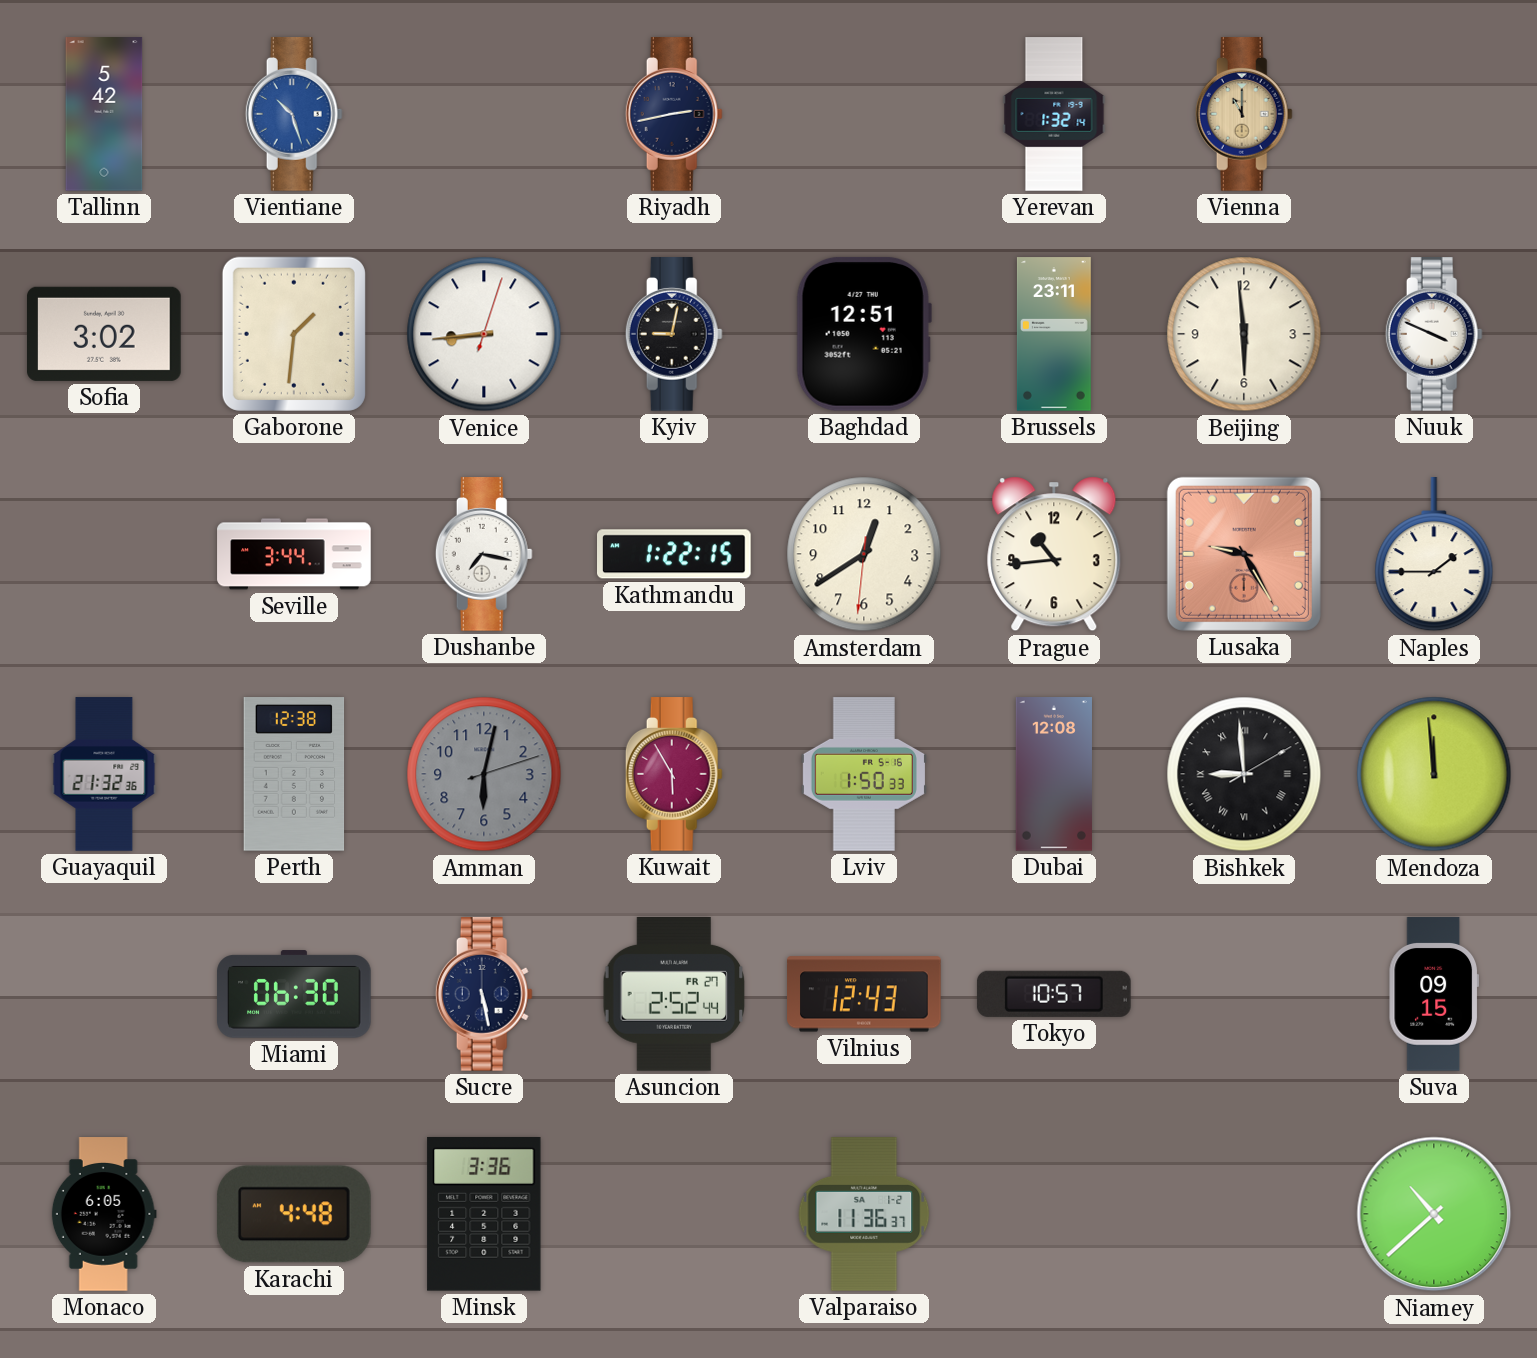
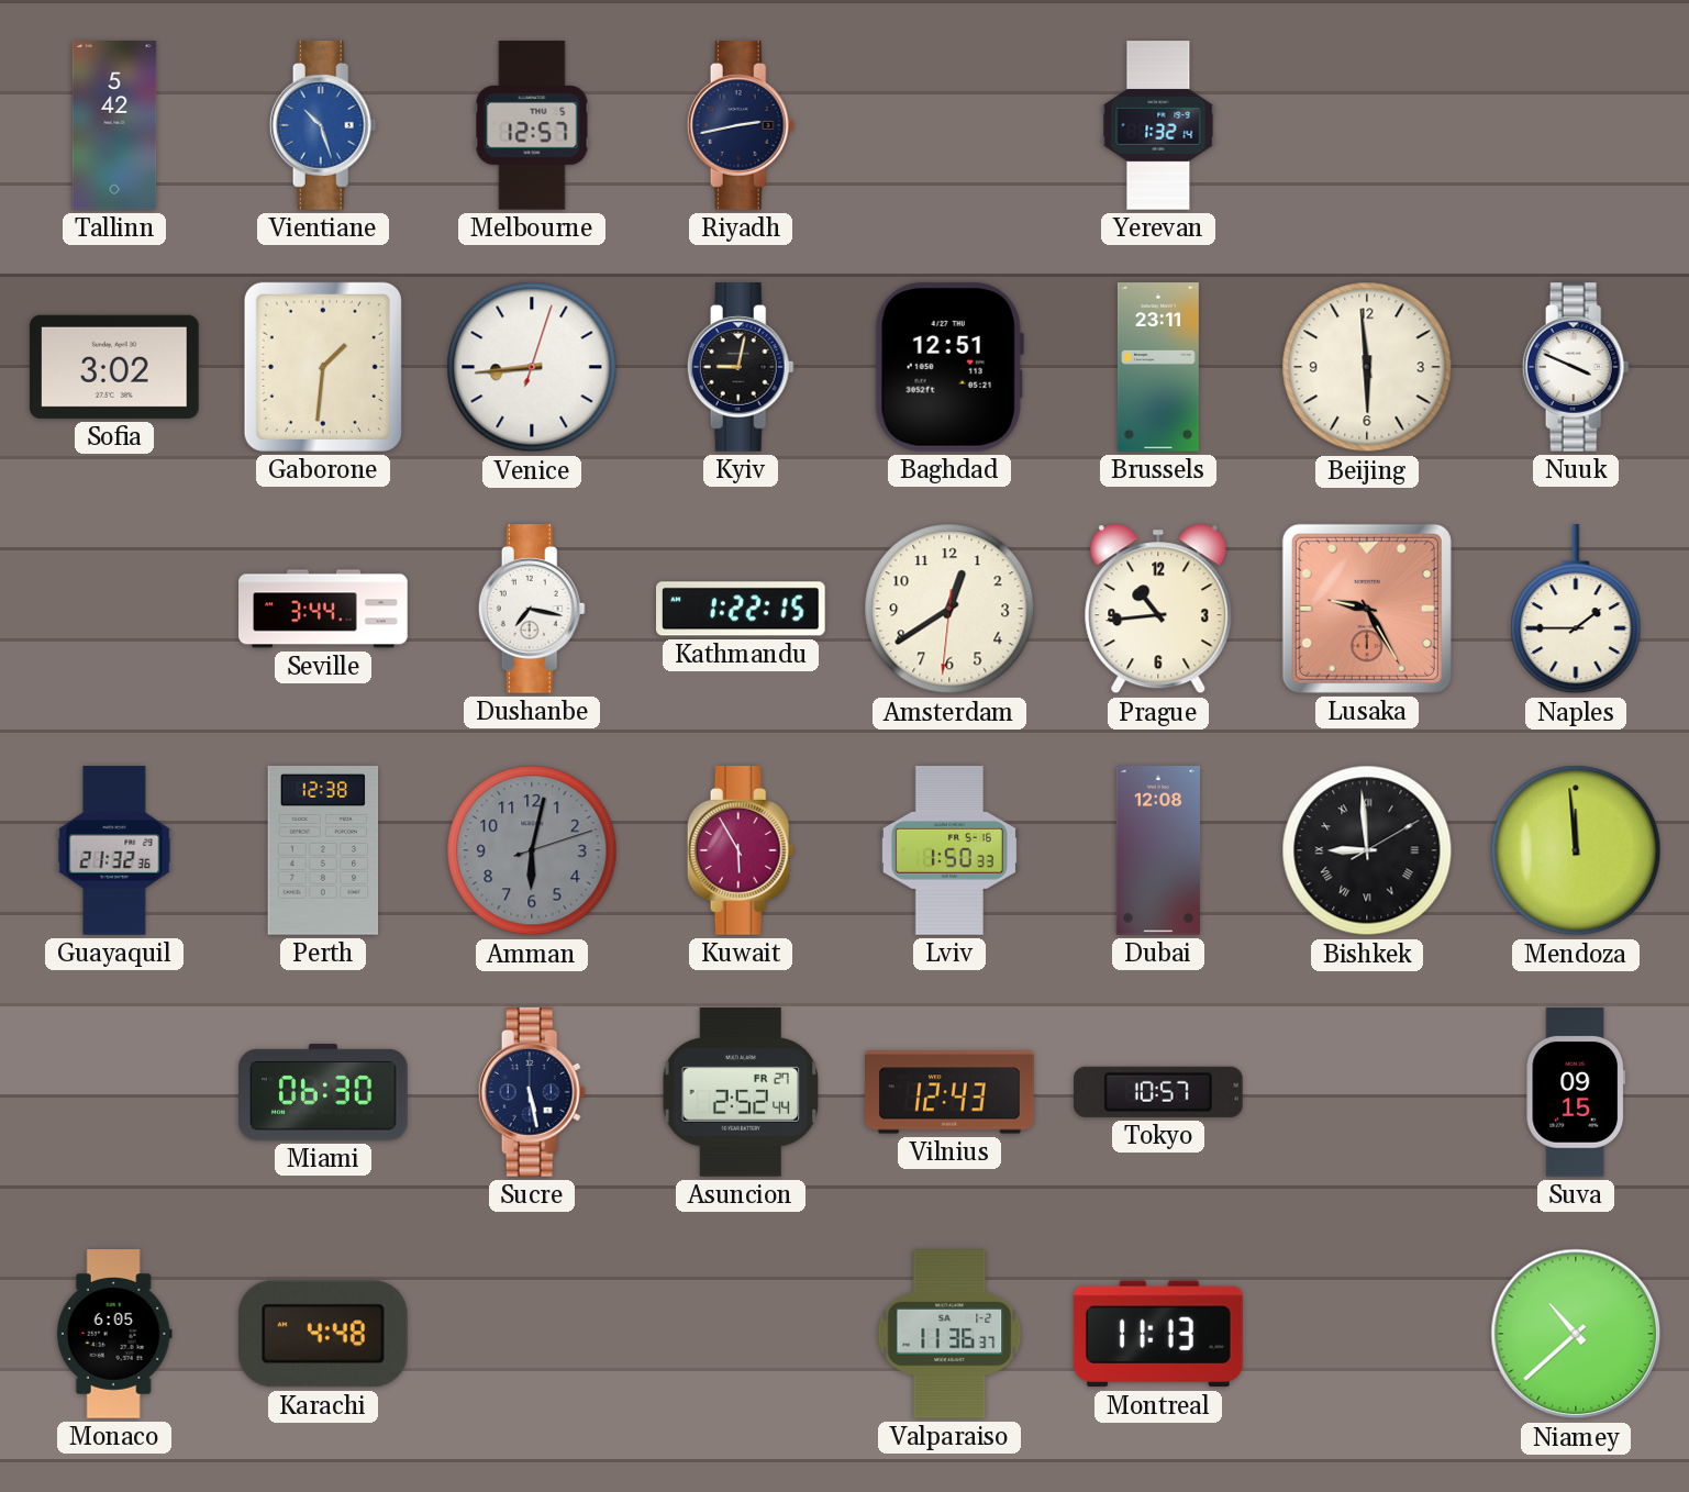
Melbourne: none -> 12:57 (532, 125)
Vienna: 11:00 -> none (1244, 114)
Minsk: 3:36 -> none (484, 1214)
Montreal: none -> 11:13 (1158, 1334)
